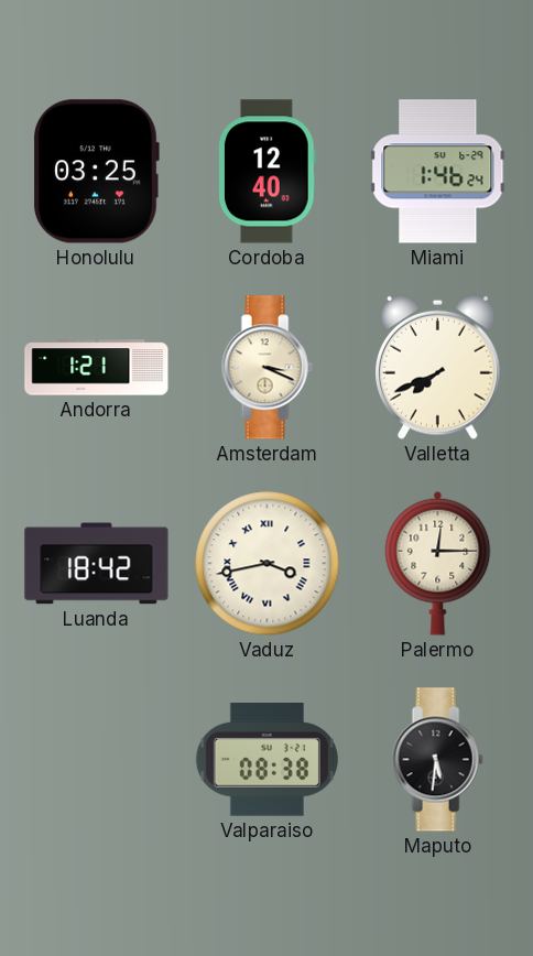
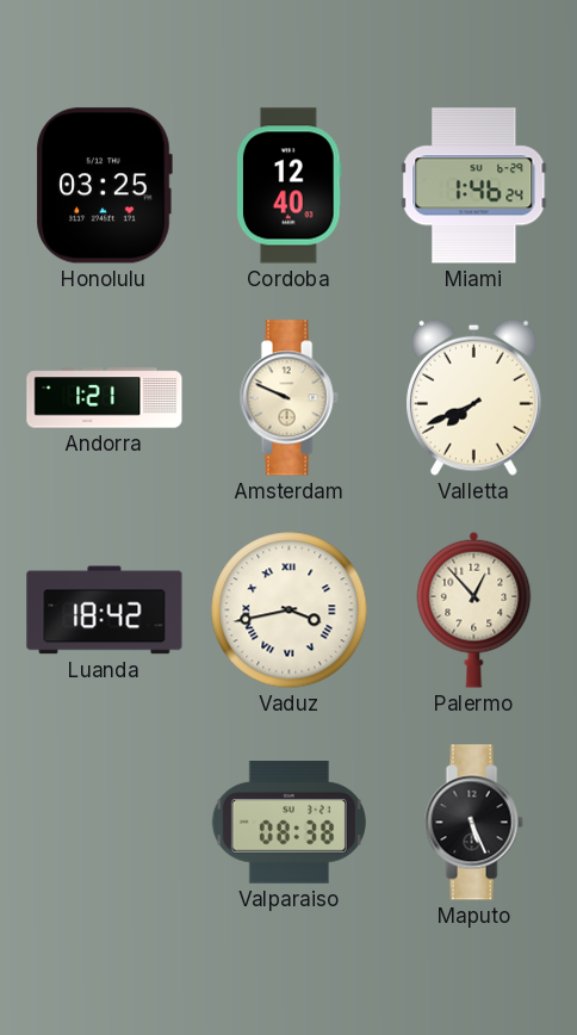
Amsterdam: 3:19 -> 9:49 (288, 398)
Palermo: 12:15 -> 12:53 (474, 609)
Maputo: 5:31 -> 5:26 (473, 823)
